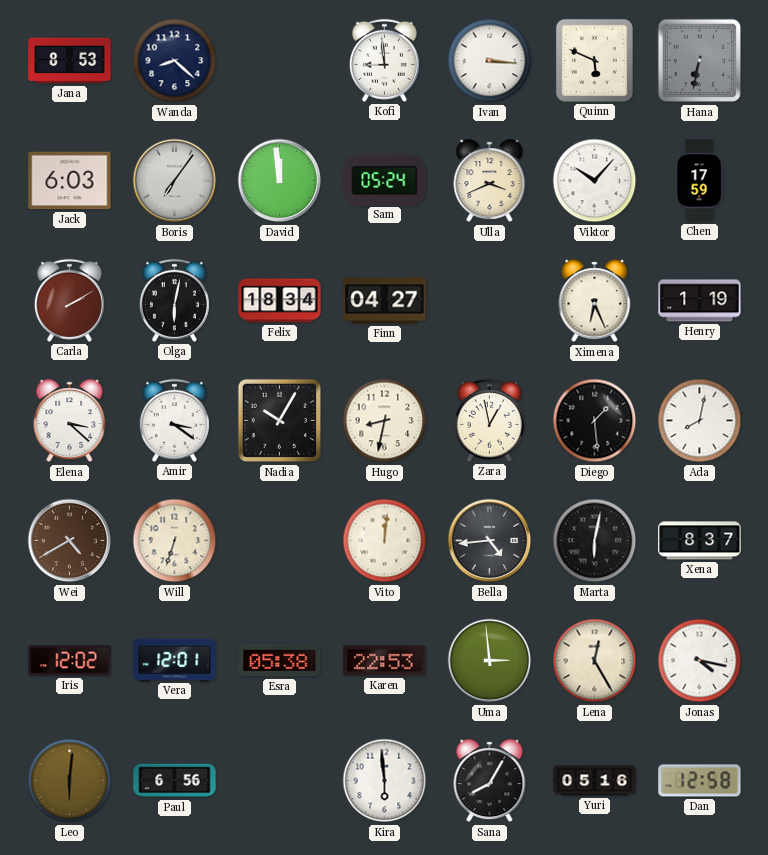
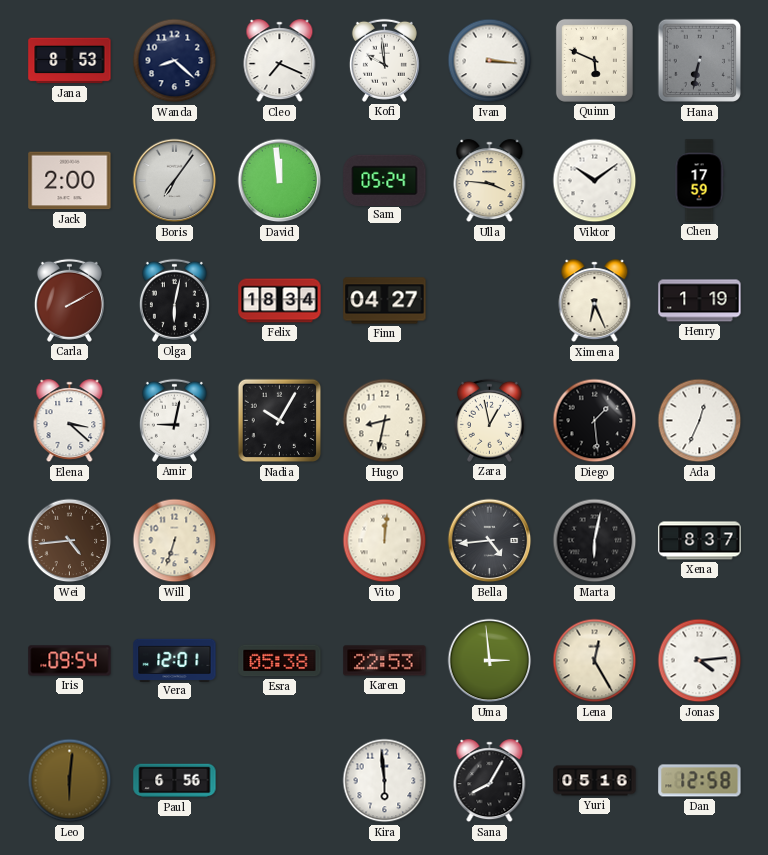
Cleo: none -> 7:19 (280, 61)
Kofi: 8:59 -> 9:59 (384, 60)
Jack: 6:03 -> 2:00 (70, 181)
Ulla: 3:41 -> 3:46 (490, 181)
Viktor: 10:07 -> 10:09 (595, 181)
Amir: 3:21 -> 9:02 (174, 420)
Ada: 8:02 -> 12:34 (700, 421)
Wei: 4:40 -> 4:44 (70, 541)
Iris: 12:02 -> 09:54 (70, 661)
Jonas: 4:17 -> 4:14 (700, 661)
